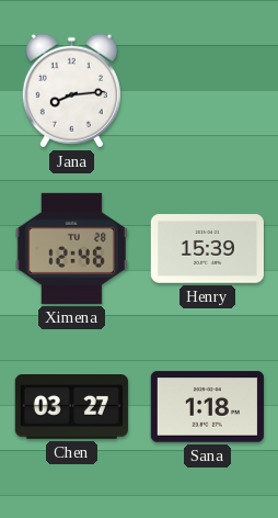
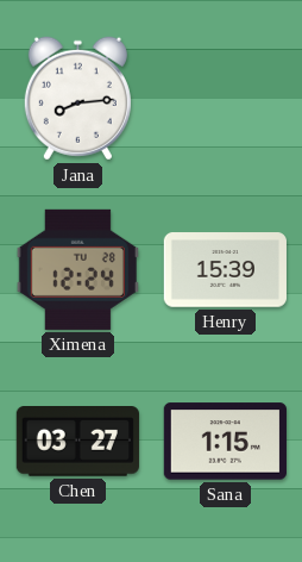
Ximena: 12:46 -> 12:24 (77, 269)
Sana: 1:18 -> 1:15 (225, 442)
